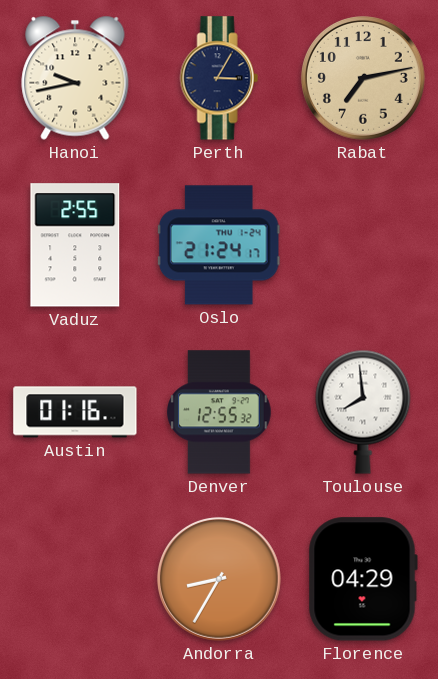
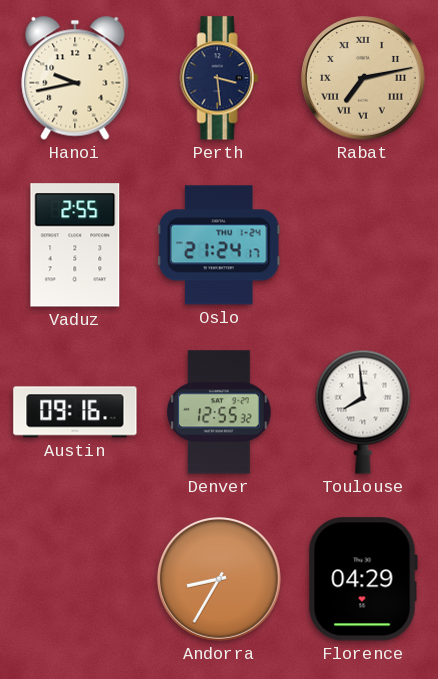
Perth: 3:05 -> 3:29 (219, 78)
Rabat numerals: Arabic -> Roman (363, 78)
Austin: 01:16 -> 09:16 (75, 412)
